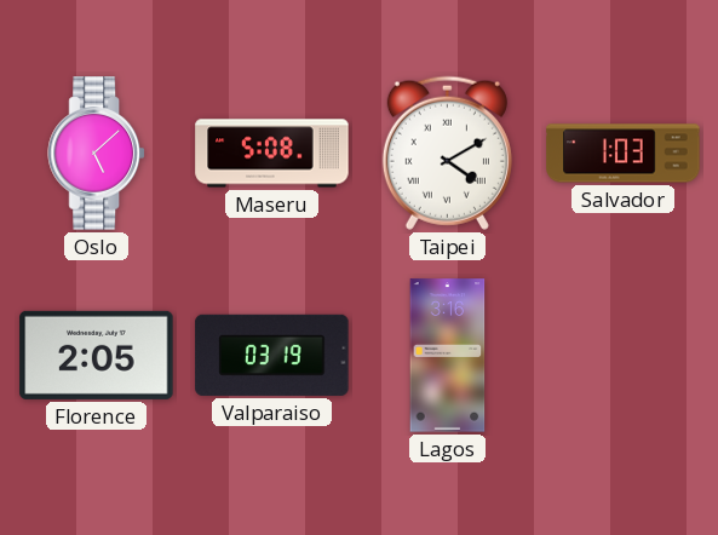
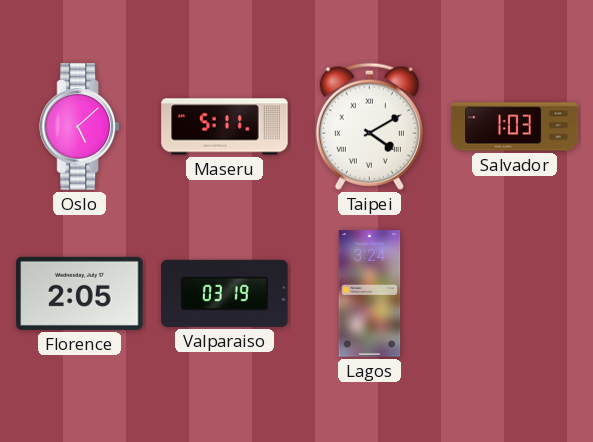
Maseru: 5:08 -> 5:11 (225, 127)
Lagos: 3:16 -> 3:24 (370, 294)
